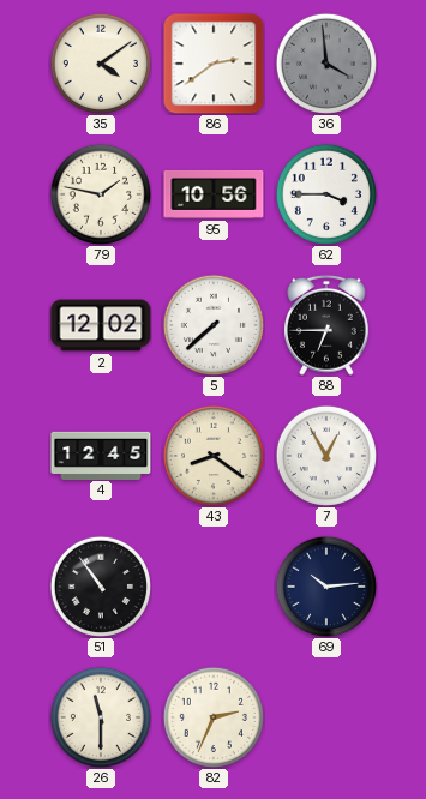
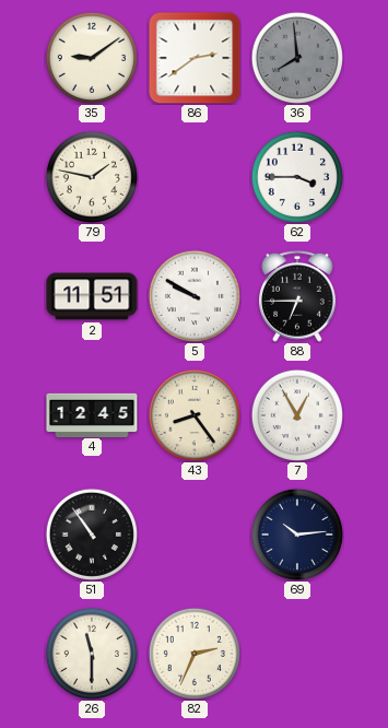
35: 4:09 -> 9:09 (92, 58)
36: 3:59 -> 7:59 (297, 58)
95: 10:56 -> none (214, 194)
2: 12:02 -> 11:51 (92, 296)
5: 7:38 -> 9:50 (195, 296)
43: 8:21 -> 8:24 (195, 415)
